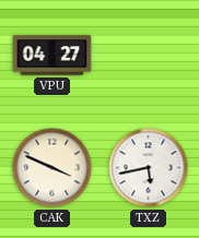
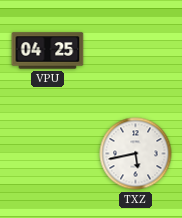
VPU: 04:27 -> 04:25 (48, 51)
CAK: 3:49 -> none (52, 168)
